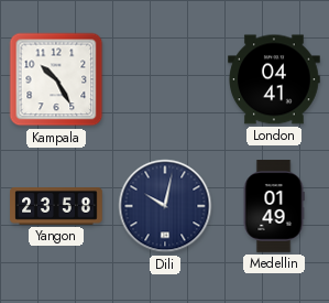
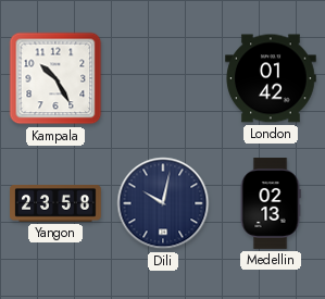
London: 04:41 -> 01:42 (271, 78)
Medellin: 01:49 -> 02:13 (271, 203)
